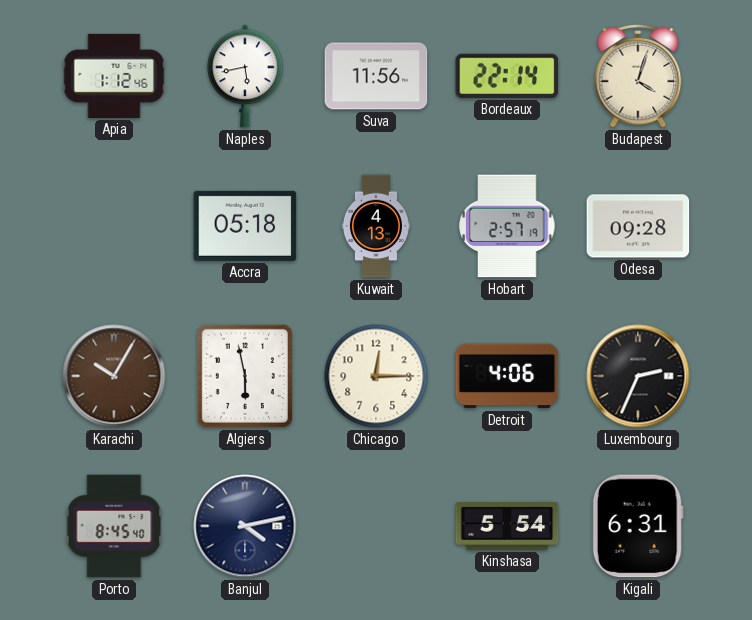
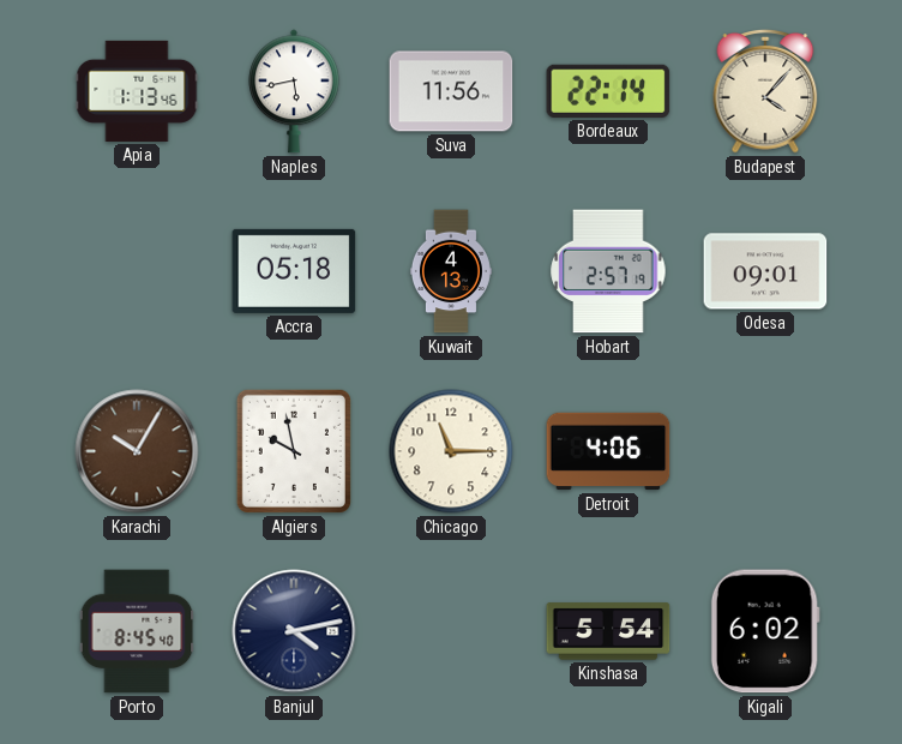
Apia: 1:12 -> 1:13 (137, 91)
Budapest: 4:03 -> 4:07 (765, 92)
Odesa: 09:28 -> 09:01 (765, 271)
Algiers: 5:58 -> 9:58 (294, 451)
Chicago: 12:15 -> 11:15 (451, 451)
Luxembourg: 2:34 -> none (638, 376)
Kigali: 6:31 -> 6:02 (765, 631)
